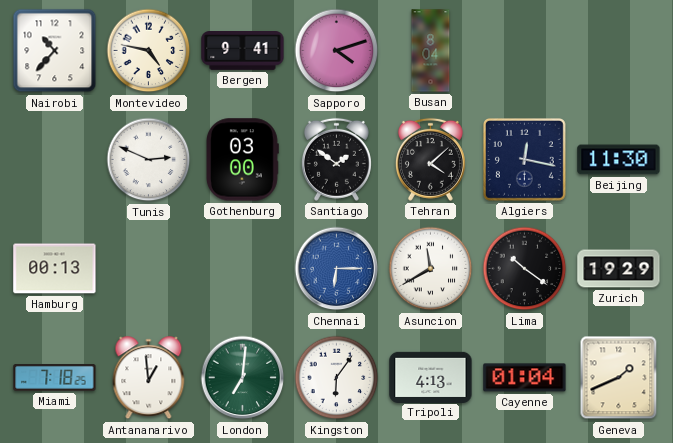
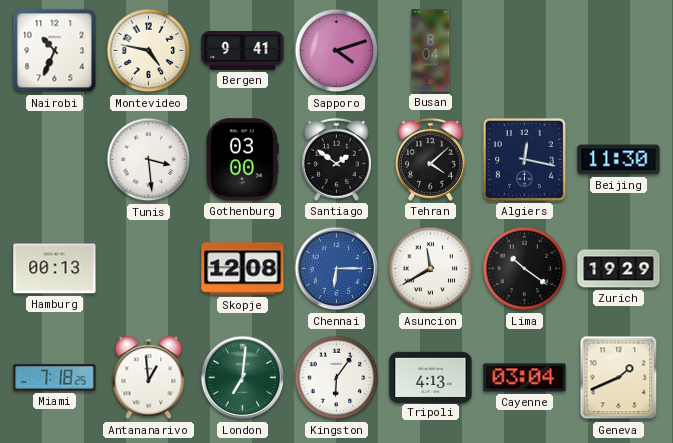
Nairobi: 10:37 -> 10:34 (55, 51)
Tunis: 2:49 -> 3:29 (149, 160)
Skopje: none -> 12:08 (243, 269)
Cayenne: 01:04 -> 03:04 (525, 378)
